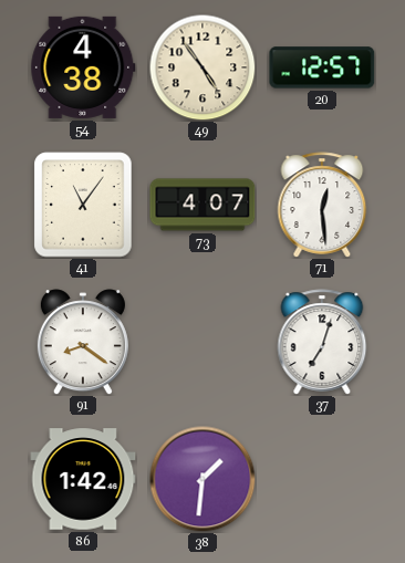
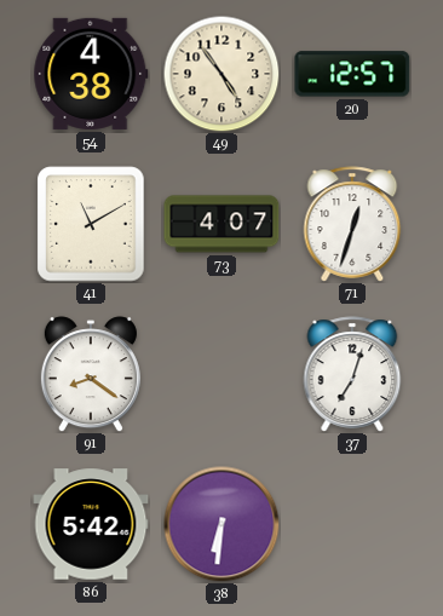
41: 11:06 -> 11:10 (91, 224)
71: 12:29 -> 12:33 (352, 224)
86: 1:42 -> 5:42 (91, 524)
38: 1:31 -> 6:31 (221, 524)
